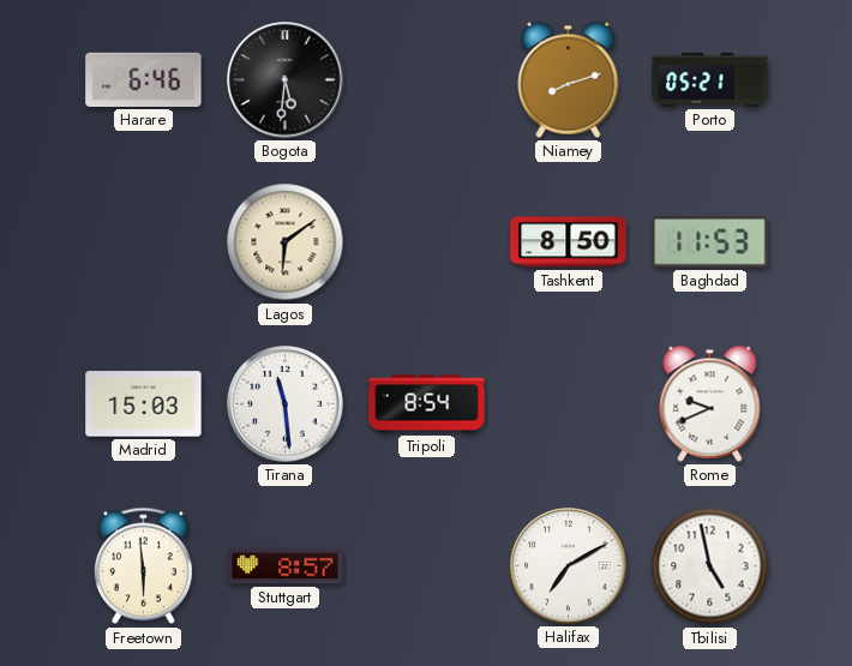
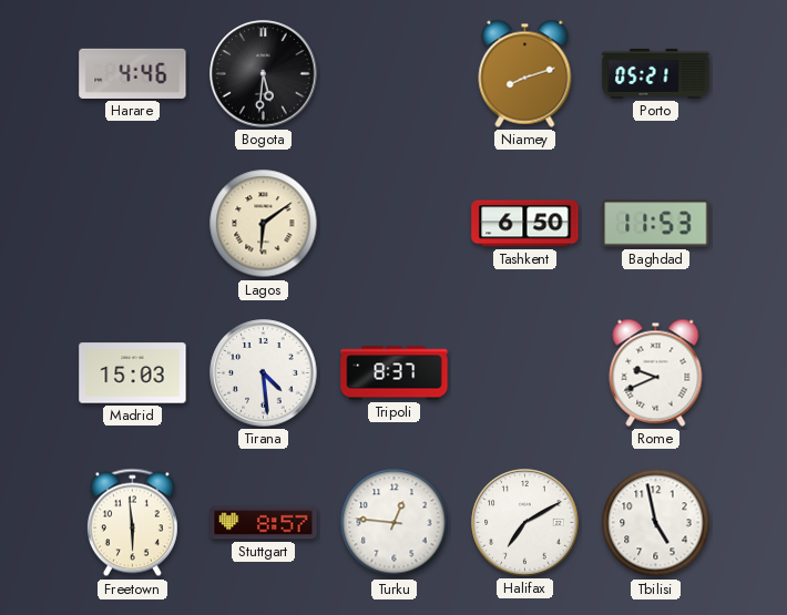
Harare: 6:46 -> 4:46 (133, 73)
Tashkent: 8:50 -> 6:50 (525, 224)
Tirana: 11:29 -> 4:29 (264, 373)
Tripoli: 8:54 -> 8:37 (395, 373)
Turku: none -> 12:46 (395, 523)
